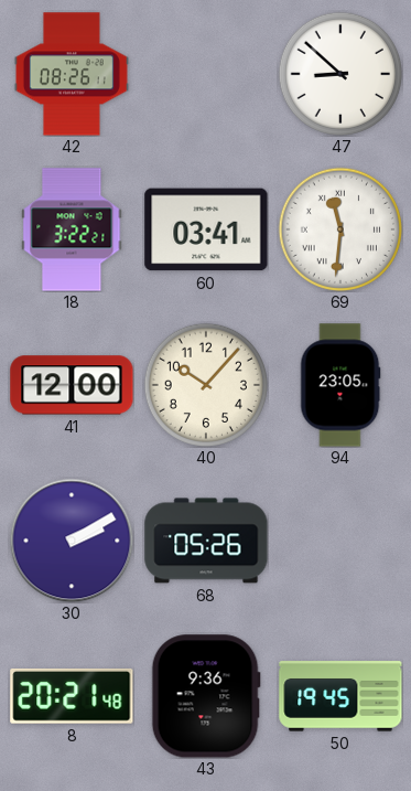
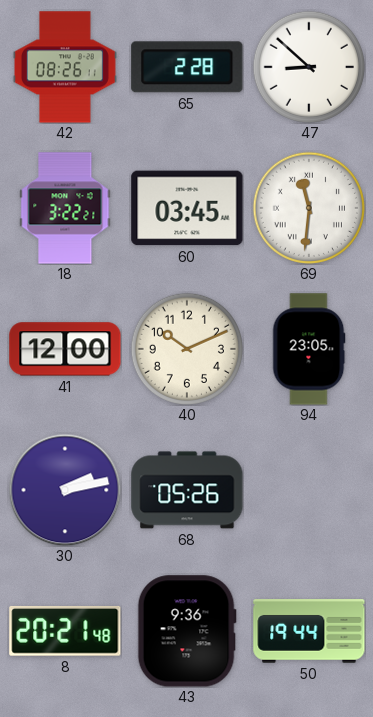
65: none -> 2:28 (187, 67)
60: 03:41 -> 03:45 (187, 208)
40: 10:07 -> 10:11 (187, 349)
30: 2:10 -> 2:13 (65, 490)
50: 19:45 -> 19:44 (309, 631)
